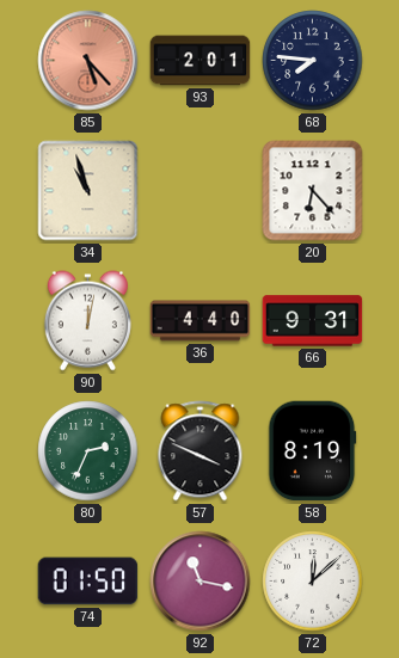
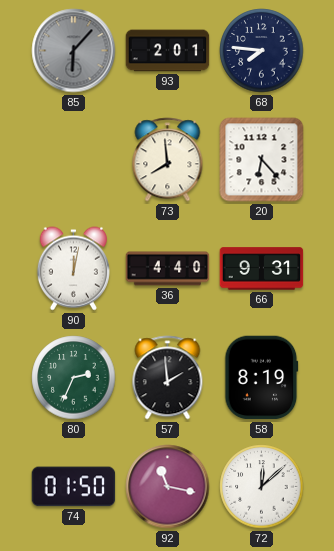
85: 5:23 -> 6:07 (74, 51)
85 dial: salmon -> grey (74, 51)
34: 10:57 -> none (88, 191)
73: none -> 7:59 (168, 160)
57: 3:49 -> 1:59 (168, 378)
